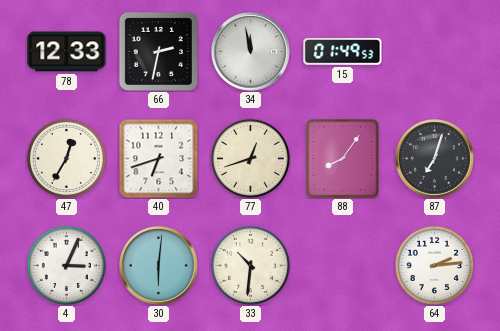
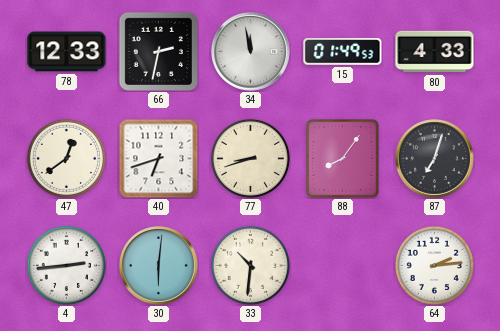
80: none -> 4:33 (435, 52)
47: 12:35 -> 12:39 (66, 158)
77: 12:42 -> 8:42 (250, 158)
4: 3:04 -> 2:44 (66, 265)
